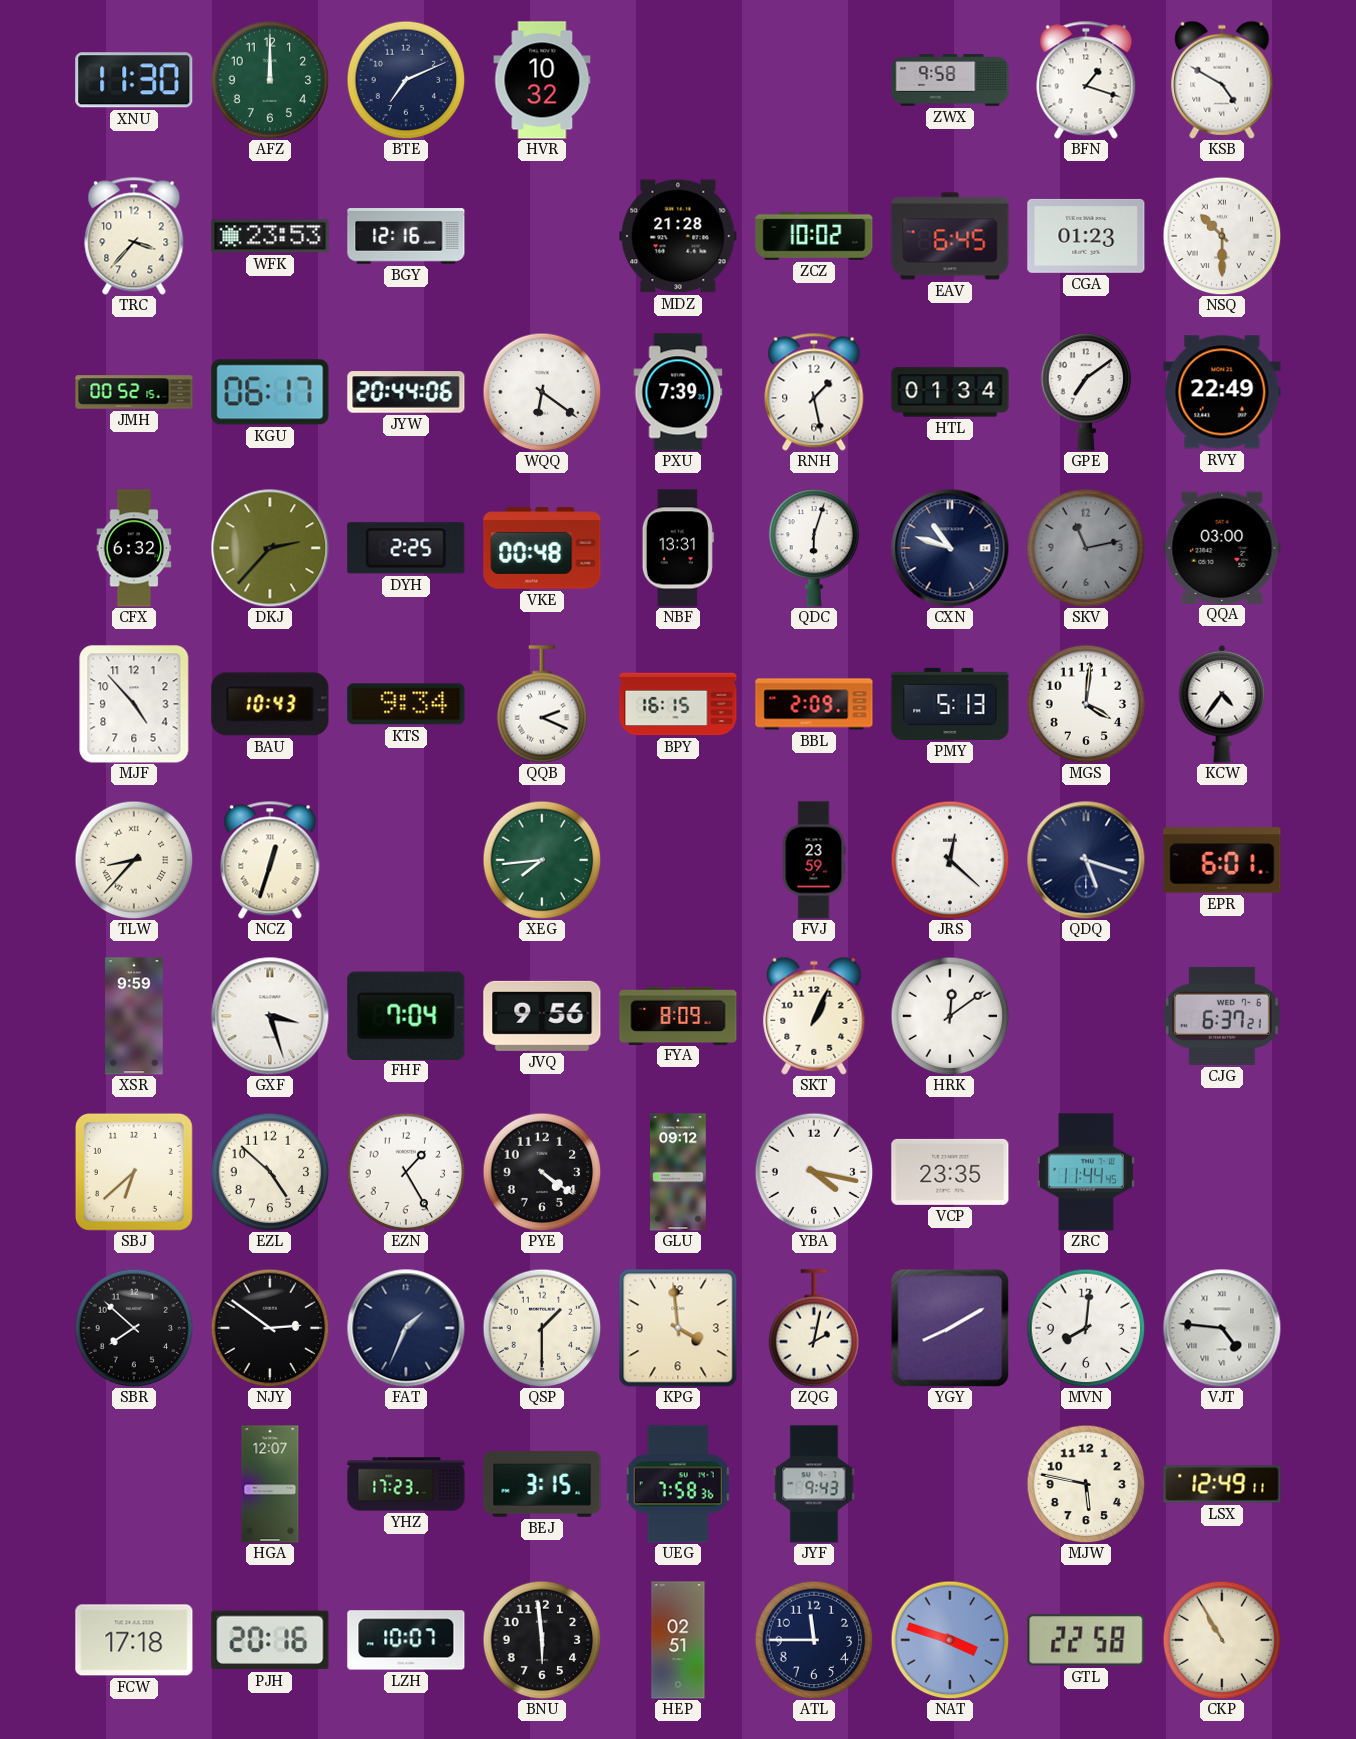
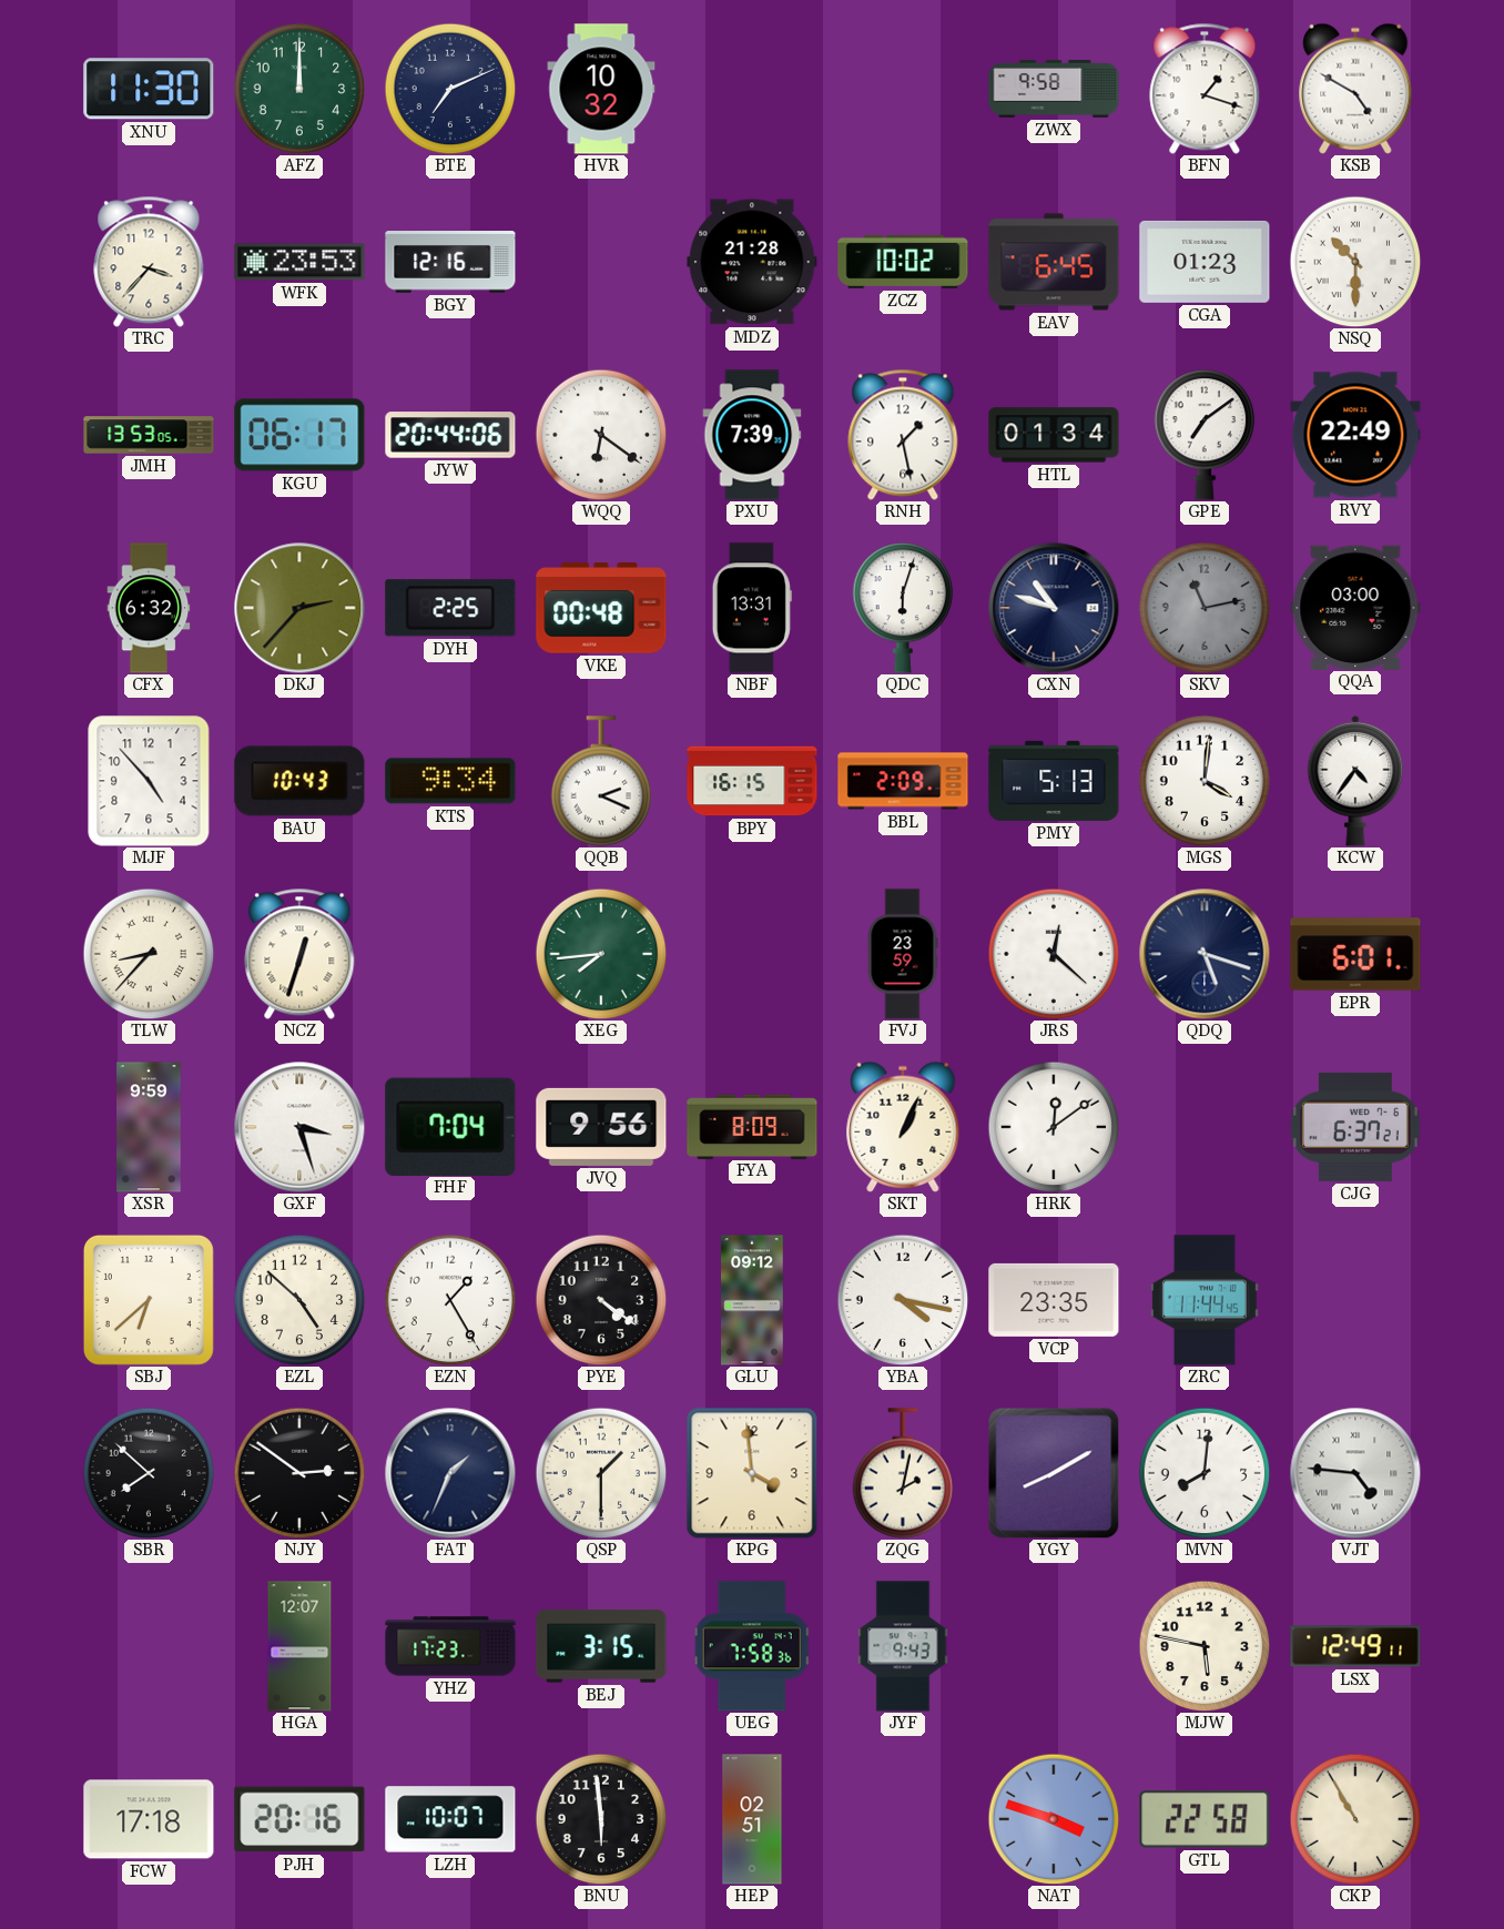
JMH: 00:52 -> 13:53 (149, 435)
ATL: 11:45 -> none (814, 1640)
